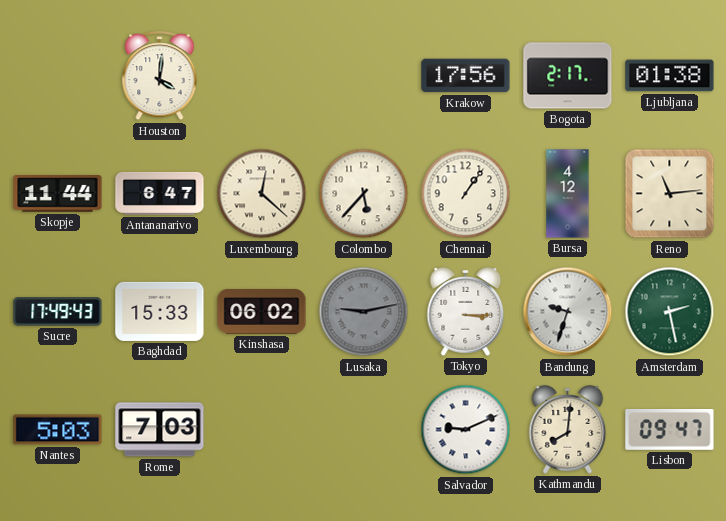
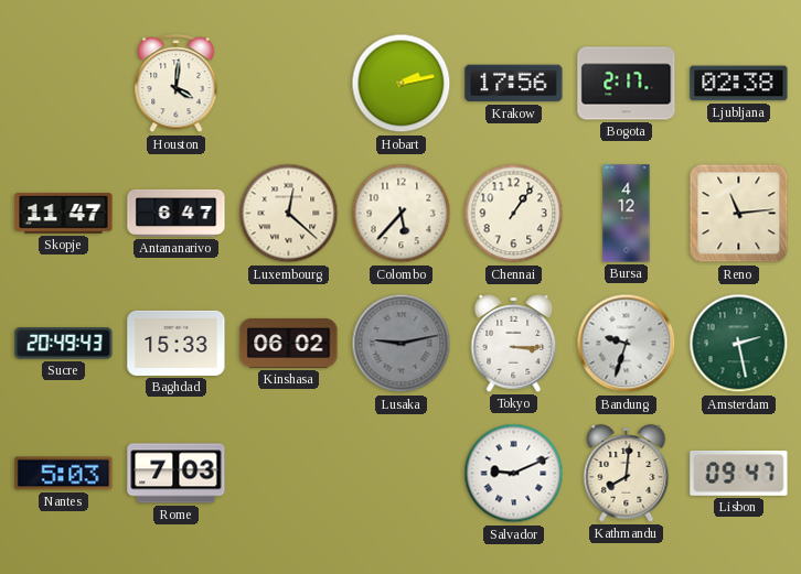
Hobart: none -> 2:13 (402, 84)
Ljubljana: 01:38 -> 02:38 (739, 84)
Skopje: 11:44 -> 11:47 (64, 214)
Sucre: 17:49 -> 20:49 (64, 344)
